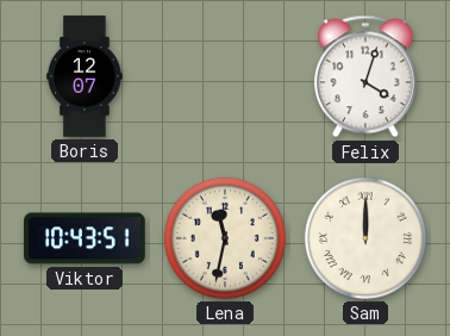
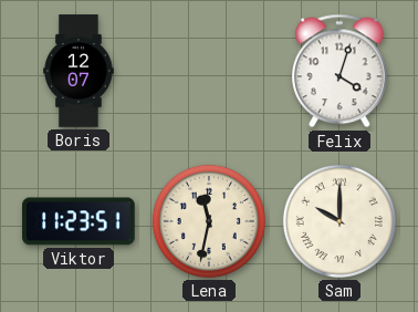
Viktor: 10:43 -> 11:23 (79, 221)
Sam: 12:00 -> 10:00 (339, 221)
